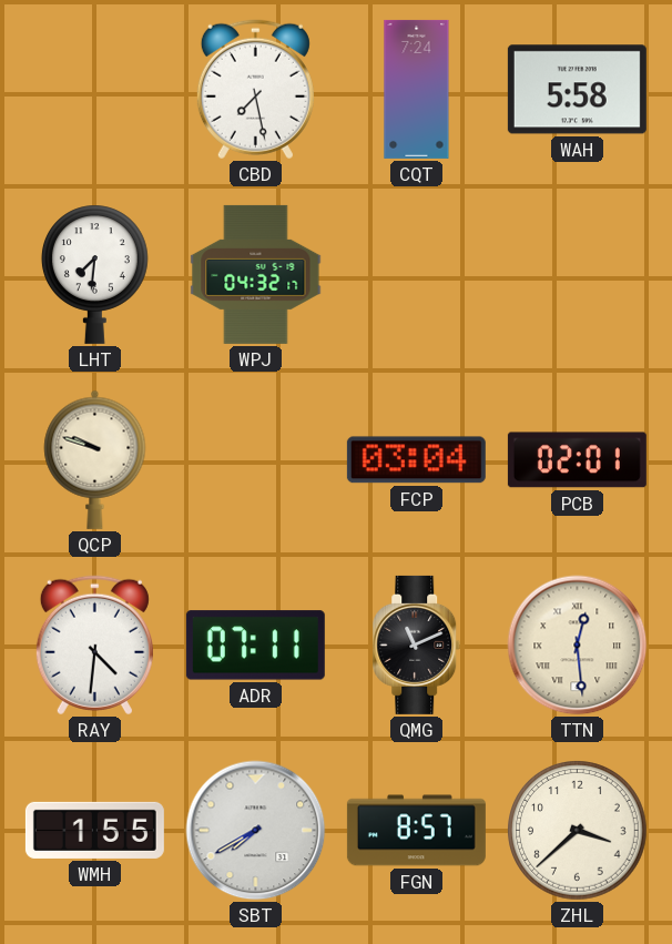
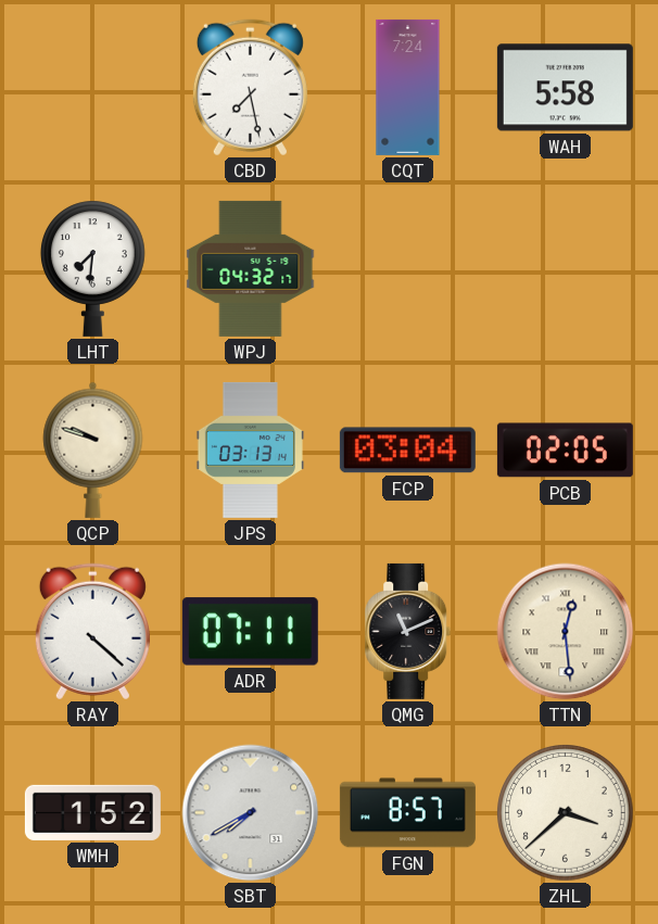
JPS: none -> 03:13 (250, 450)
PCB: 02:01 -> 02:05 (565, 451)
RAY: 4:31 -> 4:22 (92, 632)
WMH: 1:55 -> 1:52 (92, 812)
